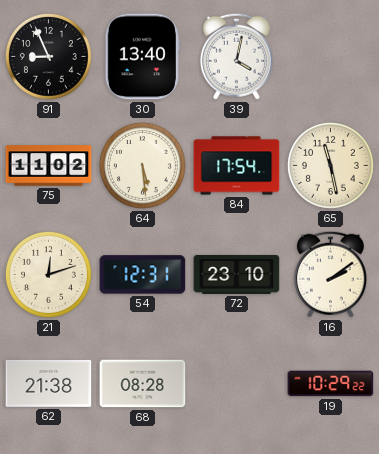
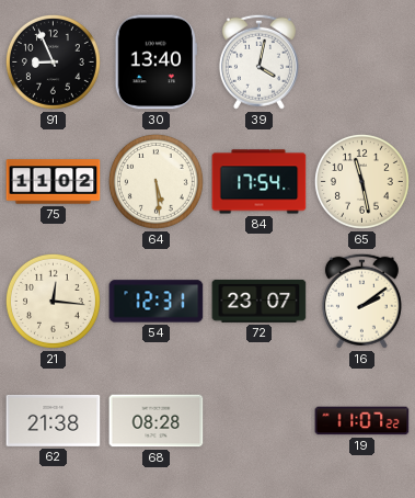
21: 12:12 -> 12:16 (53, 301)
72: 23:10 -> 23:07 (260, 301)
19: 10:29 -> 11:07 (362, 421)
